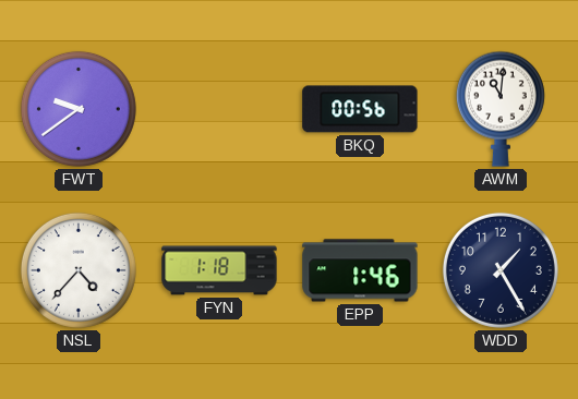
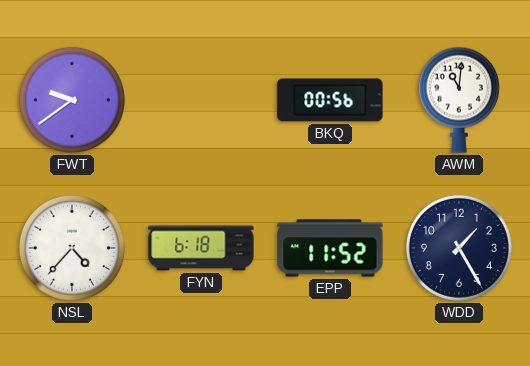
FYN: 1:18 -> 6:18 (201, 248)
EPP: 1:46 -> 11:52 (330, 248)
